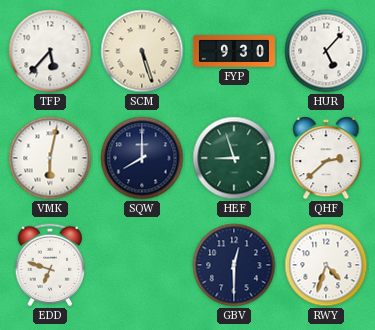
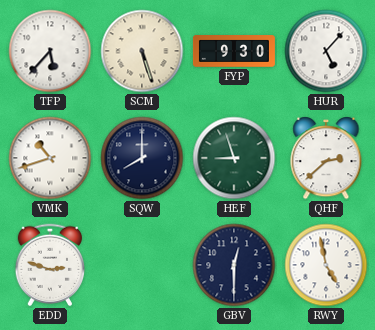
VMK: 6:02 -> 10:42 (50, 158)
EDD: 6:48 -> 2:48 (50, 265)
RWY: 4:33 -> 4:58 (326, 265)
